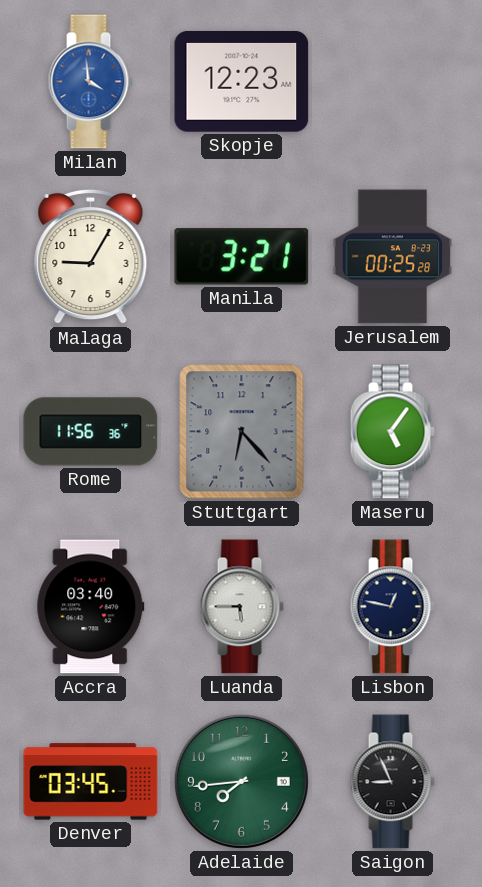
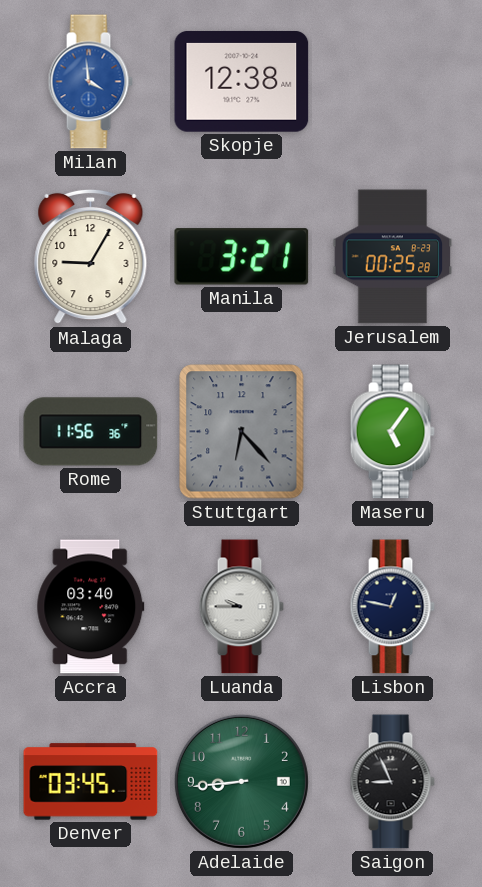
Skopje: 12:23 -> 12:38 (242, 82)
Luanda: 5:45 -> 9:45 (241, 607)
Adelaide: 7:44 -> 8:44 (241, 781)
